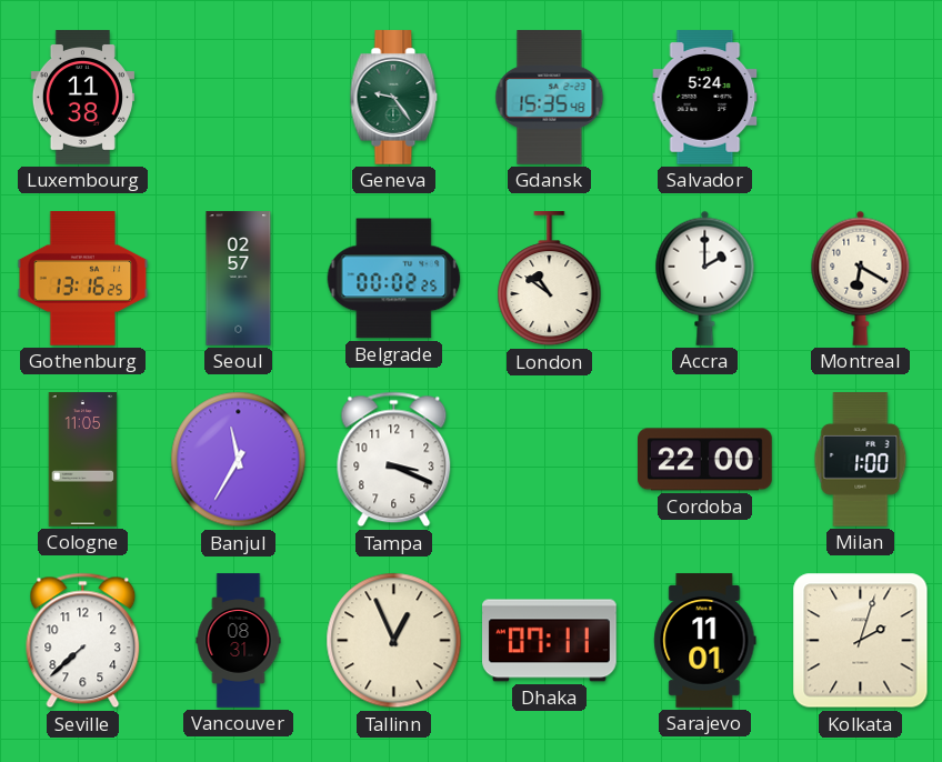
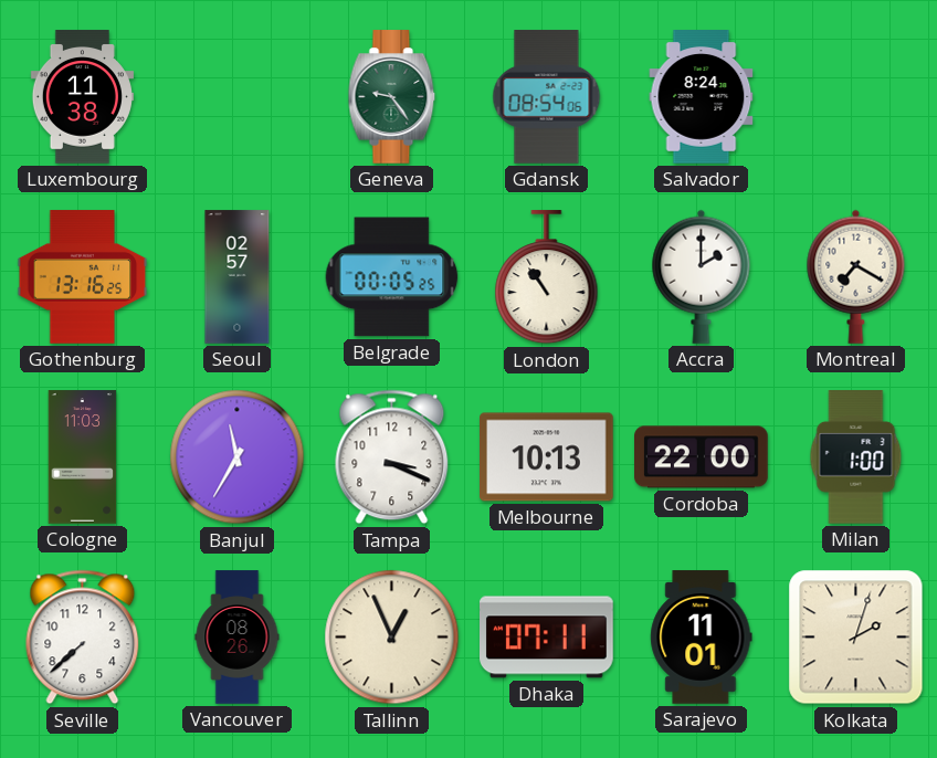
Gdansk: 15:35 -> 08:54 (547, 97)
Salvador: 5:24 -> 8:24 (702, 97)
Belgrade: 00:02 -> 00:05 (392, 277)
London: 10:51 -> 10:54 (547, 277)
Montreal: 6:20 -> 7:20 (856, 276)
Cologne: 11:05 -> 11:03 (83, 457)
Melbourne: none -> 10:13 (547, 457)
Vancouver: 08:31 -> 08:26 (238, 638)
